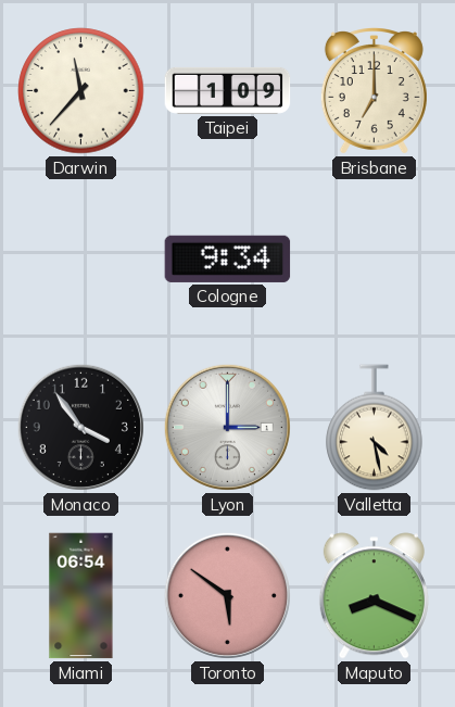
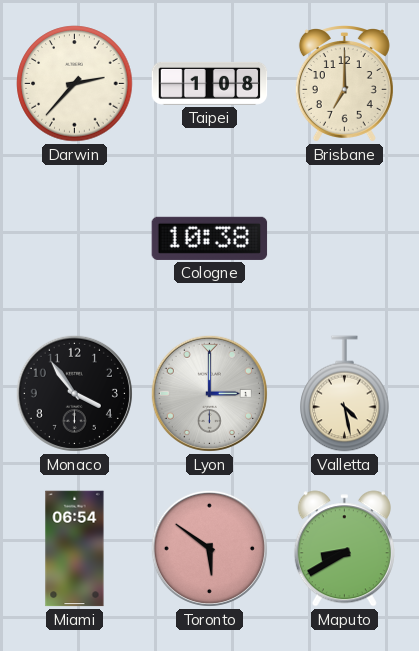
Darwin: 11:37 -> 2:37 (75, 84)
Taipei: 1:09 -> 1:08 (210, 83)
Cologne: 9:34 -> 10:38 (210, 238)
Maputo: 8:19 -> 8:40 (344, 549)
